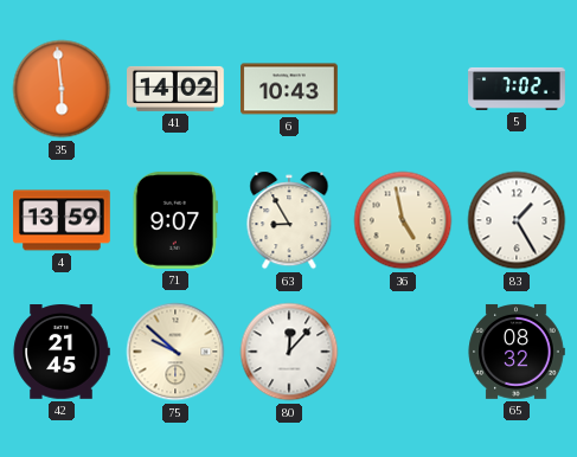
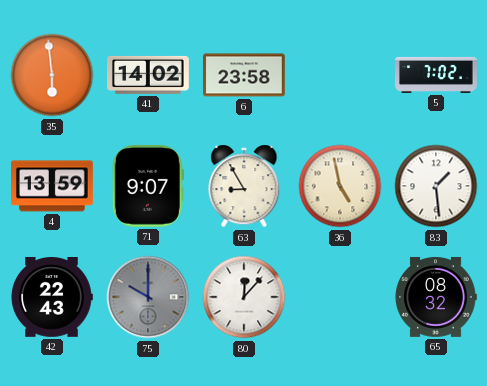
6: 10:43 -> 23:58 (245, 75)
83: 1:25 -> 1:29 (436, 186)
42: 21:45 -> 22:43 (52, 298)
75: 9:52 -> 10:00 (148, 297)
75 dial: cream -> grey (148, 297)
